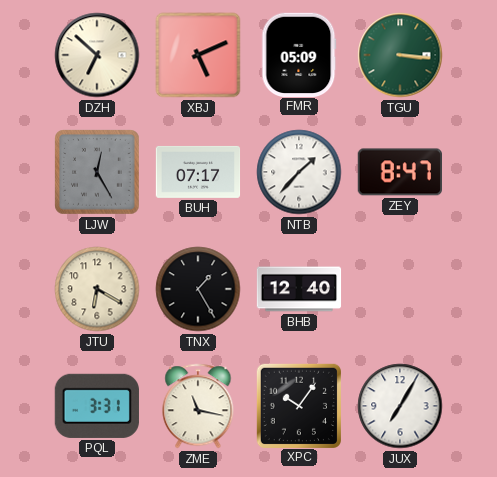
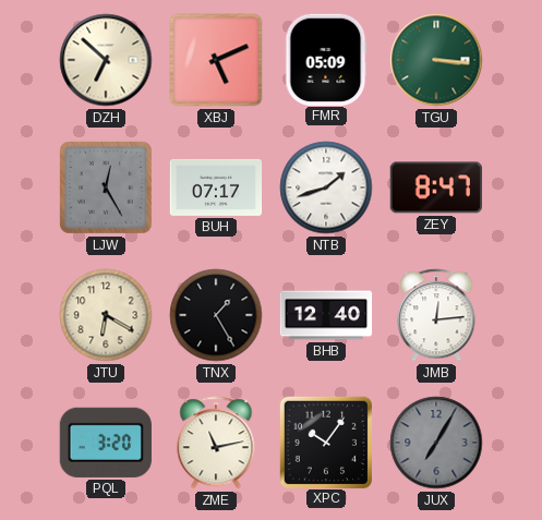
NTB: 1:37 -> 1:42 (326, 188)
JMB: none -> 12:14 (436, 315)
PQL: 3:31 -> 3:20 (106, 443)
ZME: 11:17 -> 11:13 (216, 443)
JUX dial: white -> grey (436, 443)
